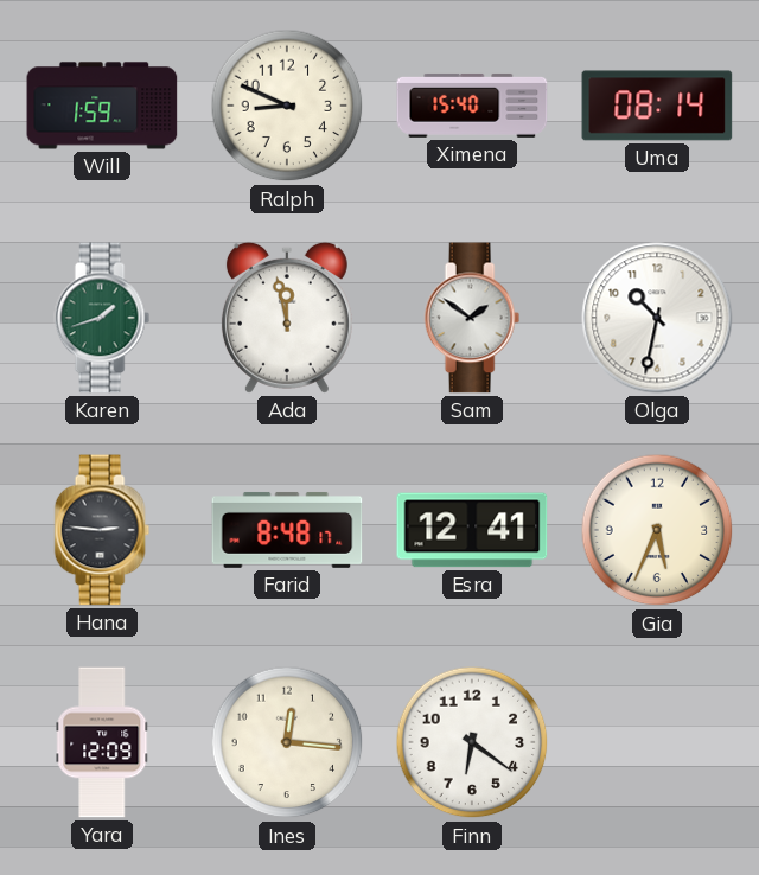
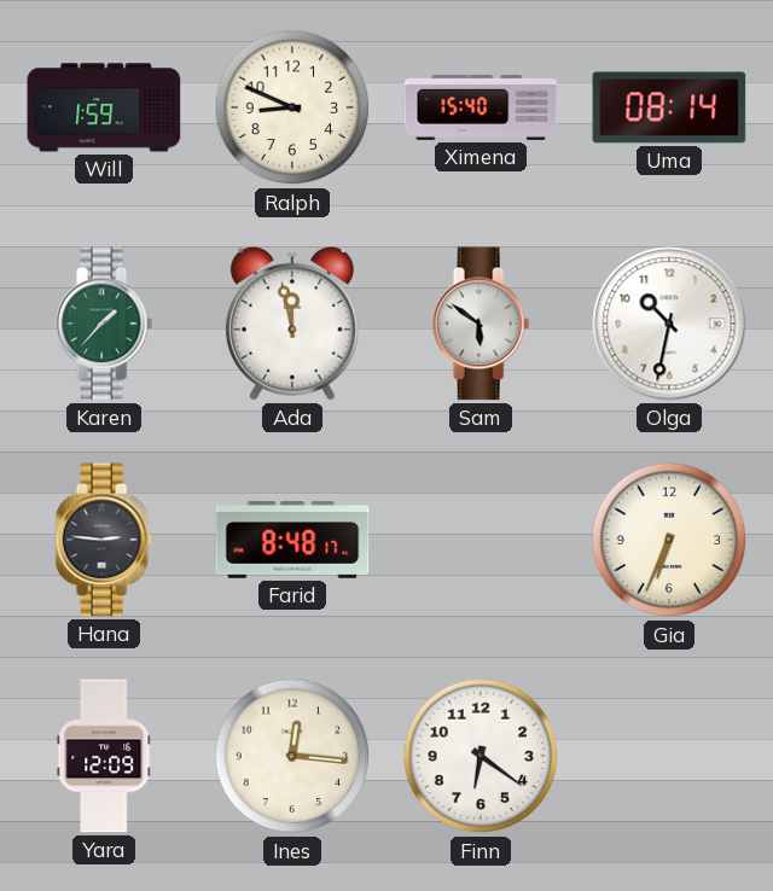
Karen: 1:42 -> 1:37 (104, 324)
Sam: 1:51 -> 5:51 (481, 324)
Esra: 12:41 -> none (472, 530)
Gia: 5:34 -> 6:34 (669, 540)
